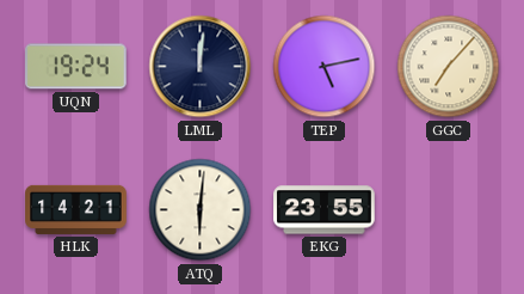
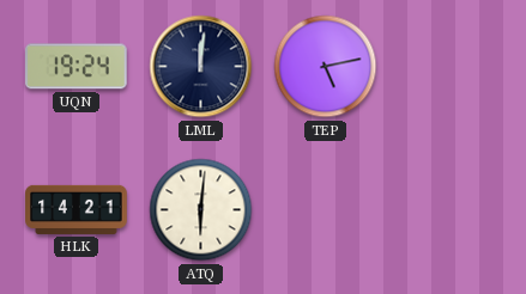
GGC: 7:07 -> none (449, 67)
EKG: 23:55 -> none (325, 210)
